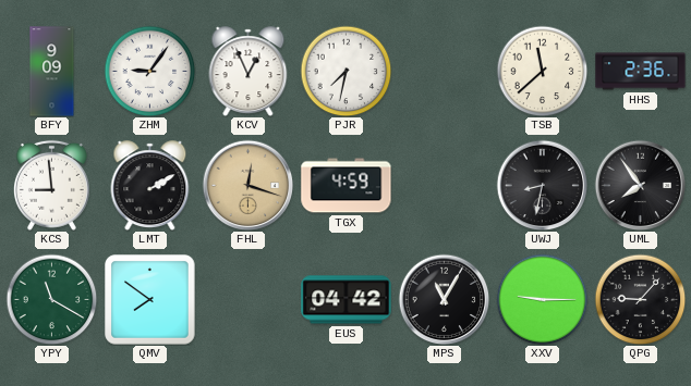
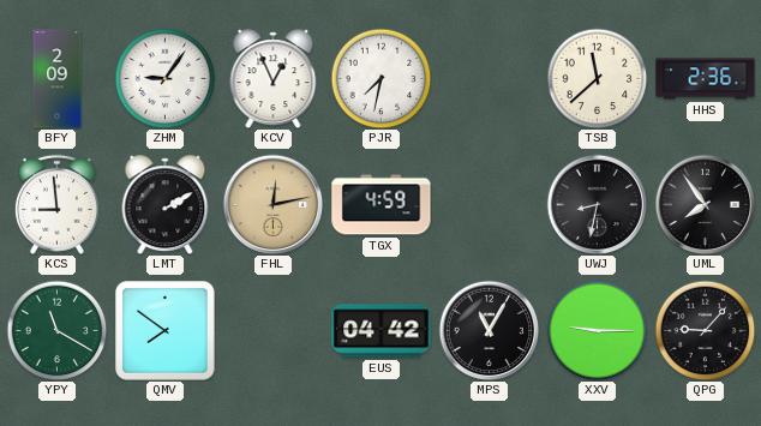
BFY: 9:09 -> 2:09 (58, 79)
FHL: 12:18 -> 12:13 (272, 204)
